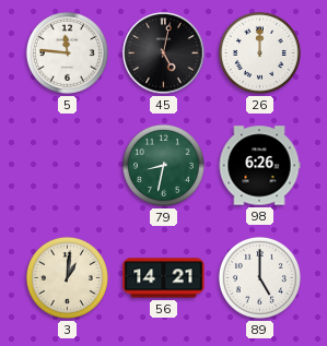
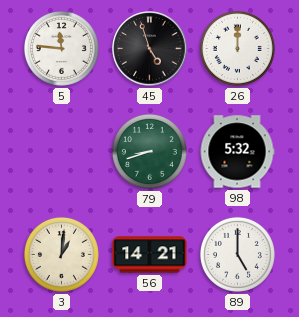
45: 5:02 -> 4:57 (150, 49)
79: 8:32 -> 8:42 (149, 151)
98: 6:26 -> 5:32 (237, 152)
